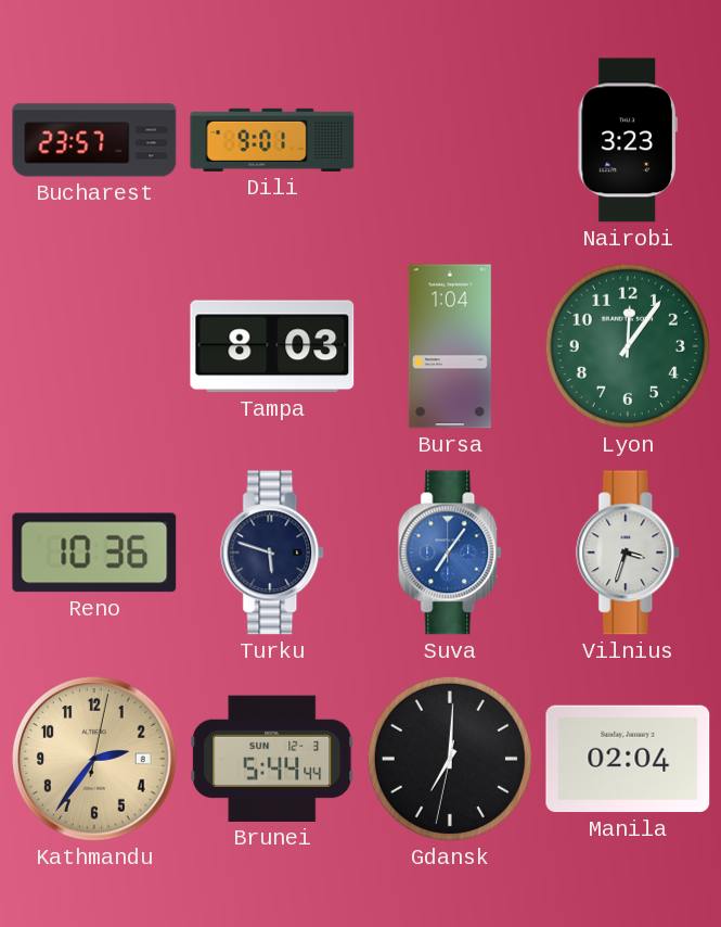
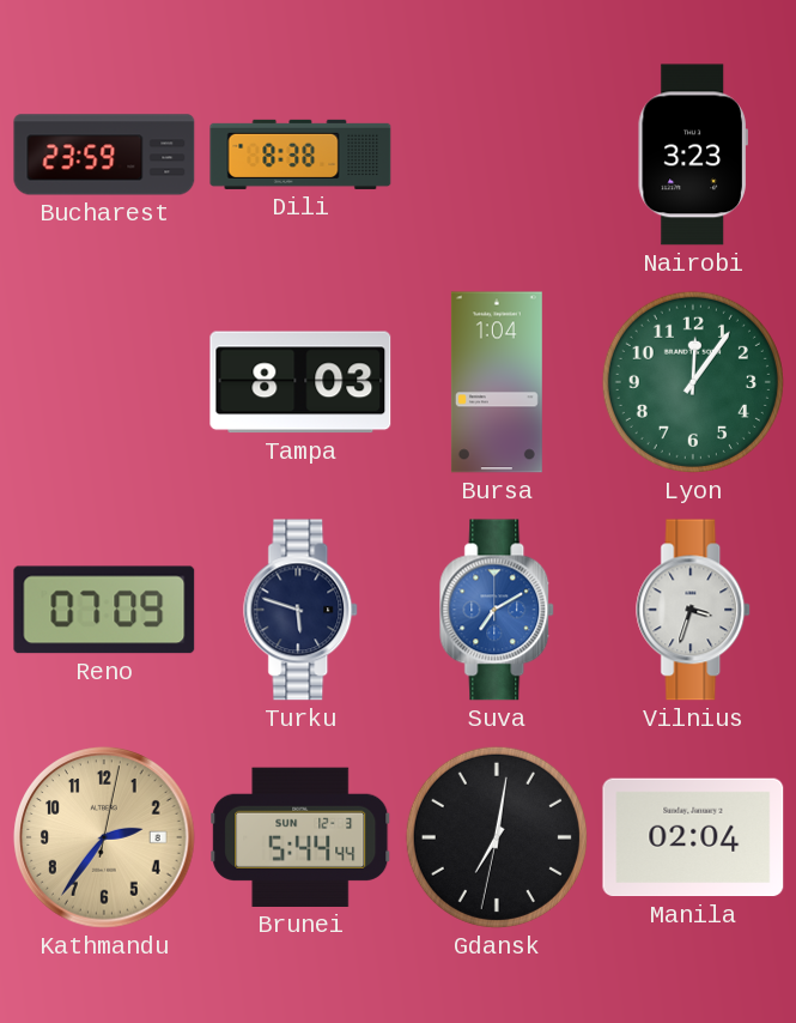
Bucharest: 23:57 -> 23:59 (104, 155)
Dili: 9:01 -> 8:38 (300, 155)
Reno: 10:36 -> 07:09 (104, 610)
Suva: 7:06 -> 7:10 (498, 610)
Gdansk: 7:00 -> 7:01 (497, 837)
